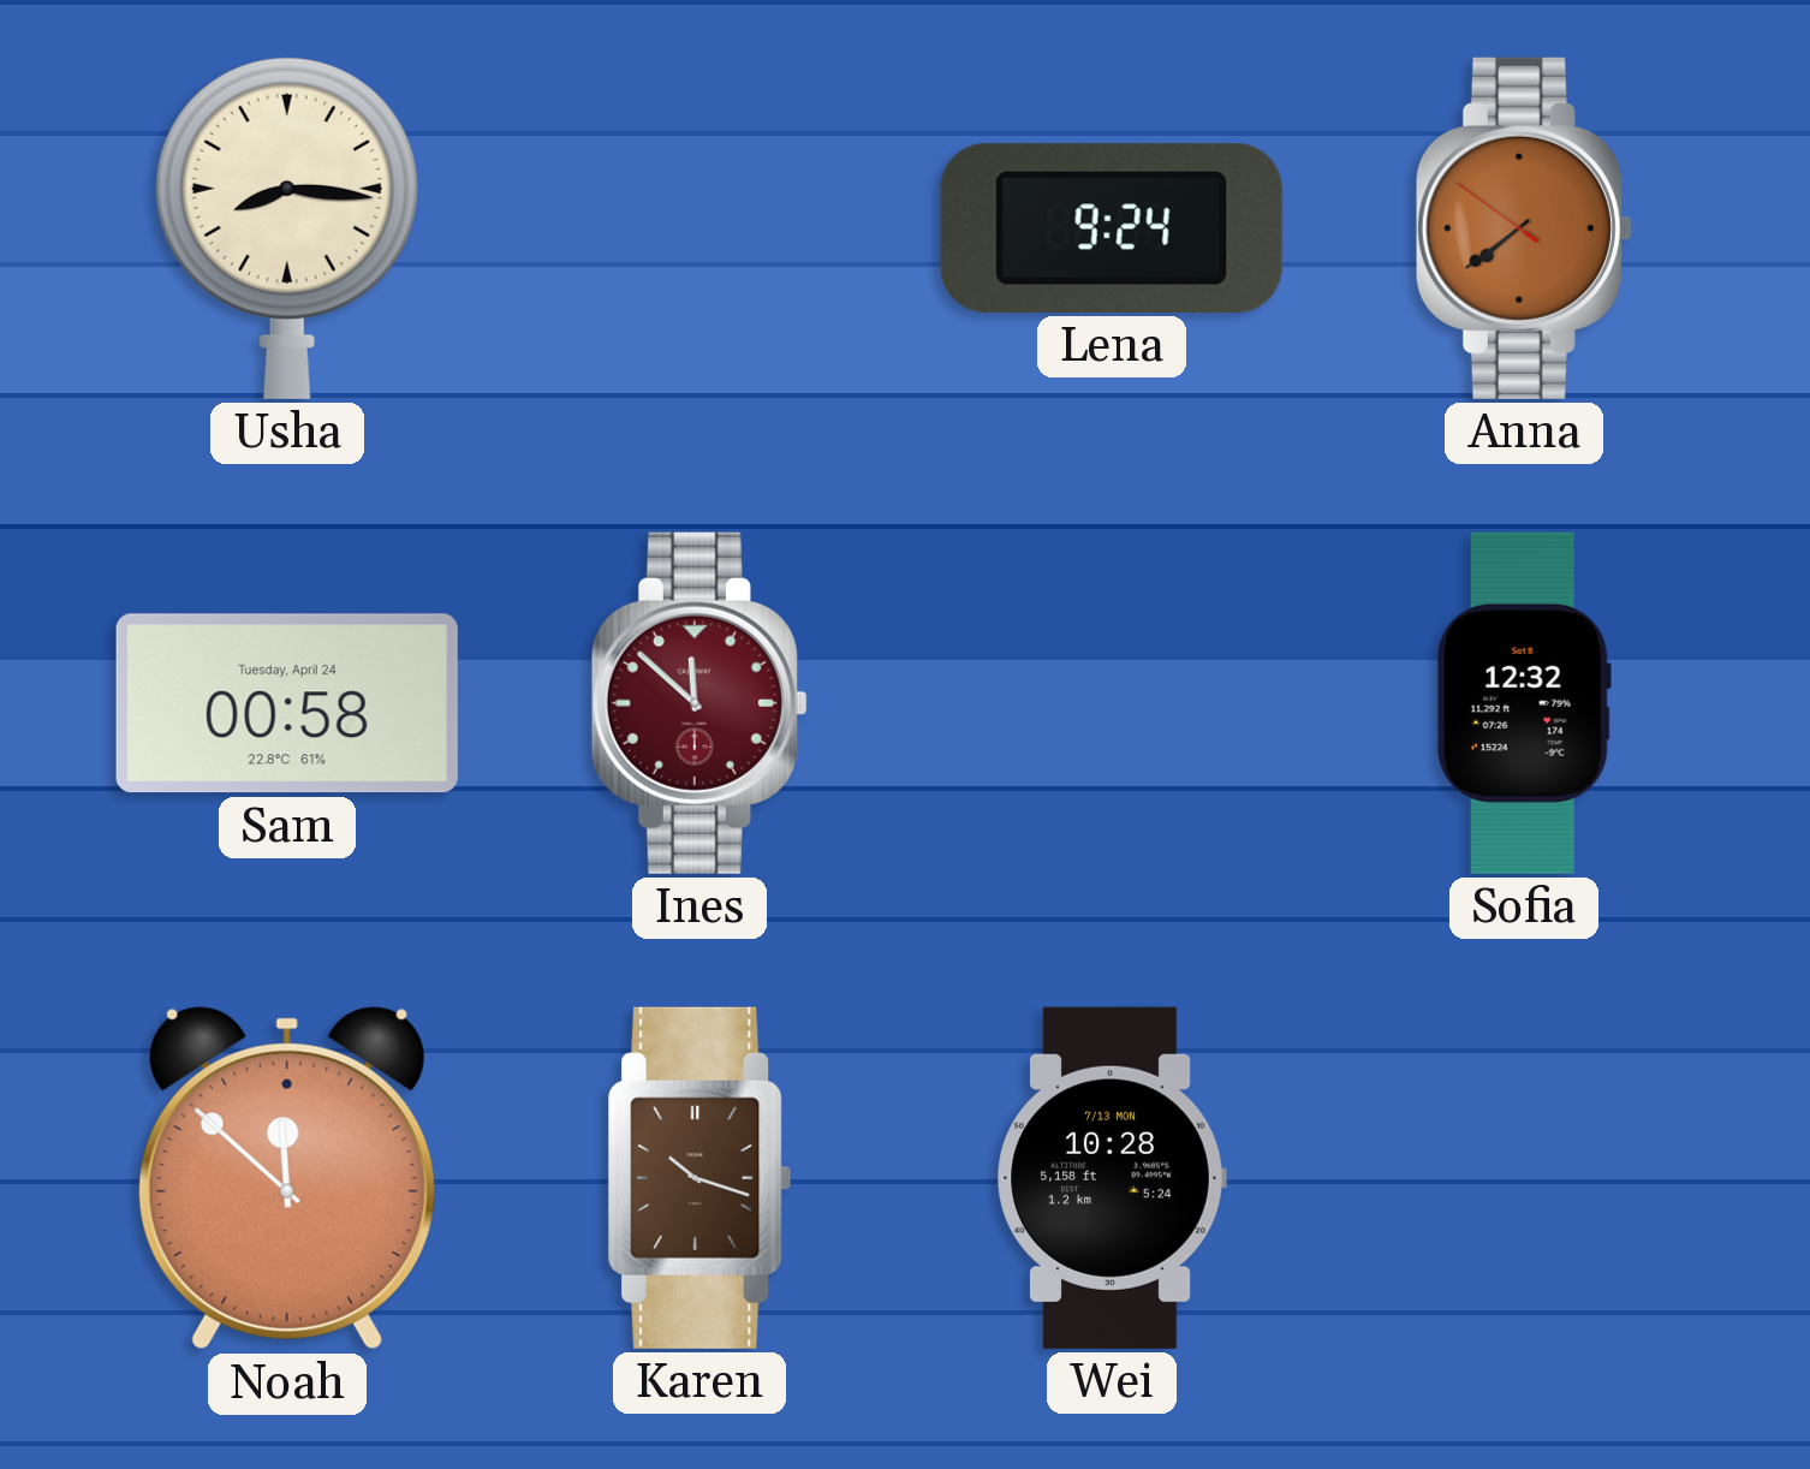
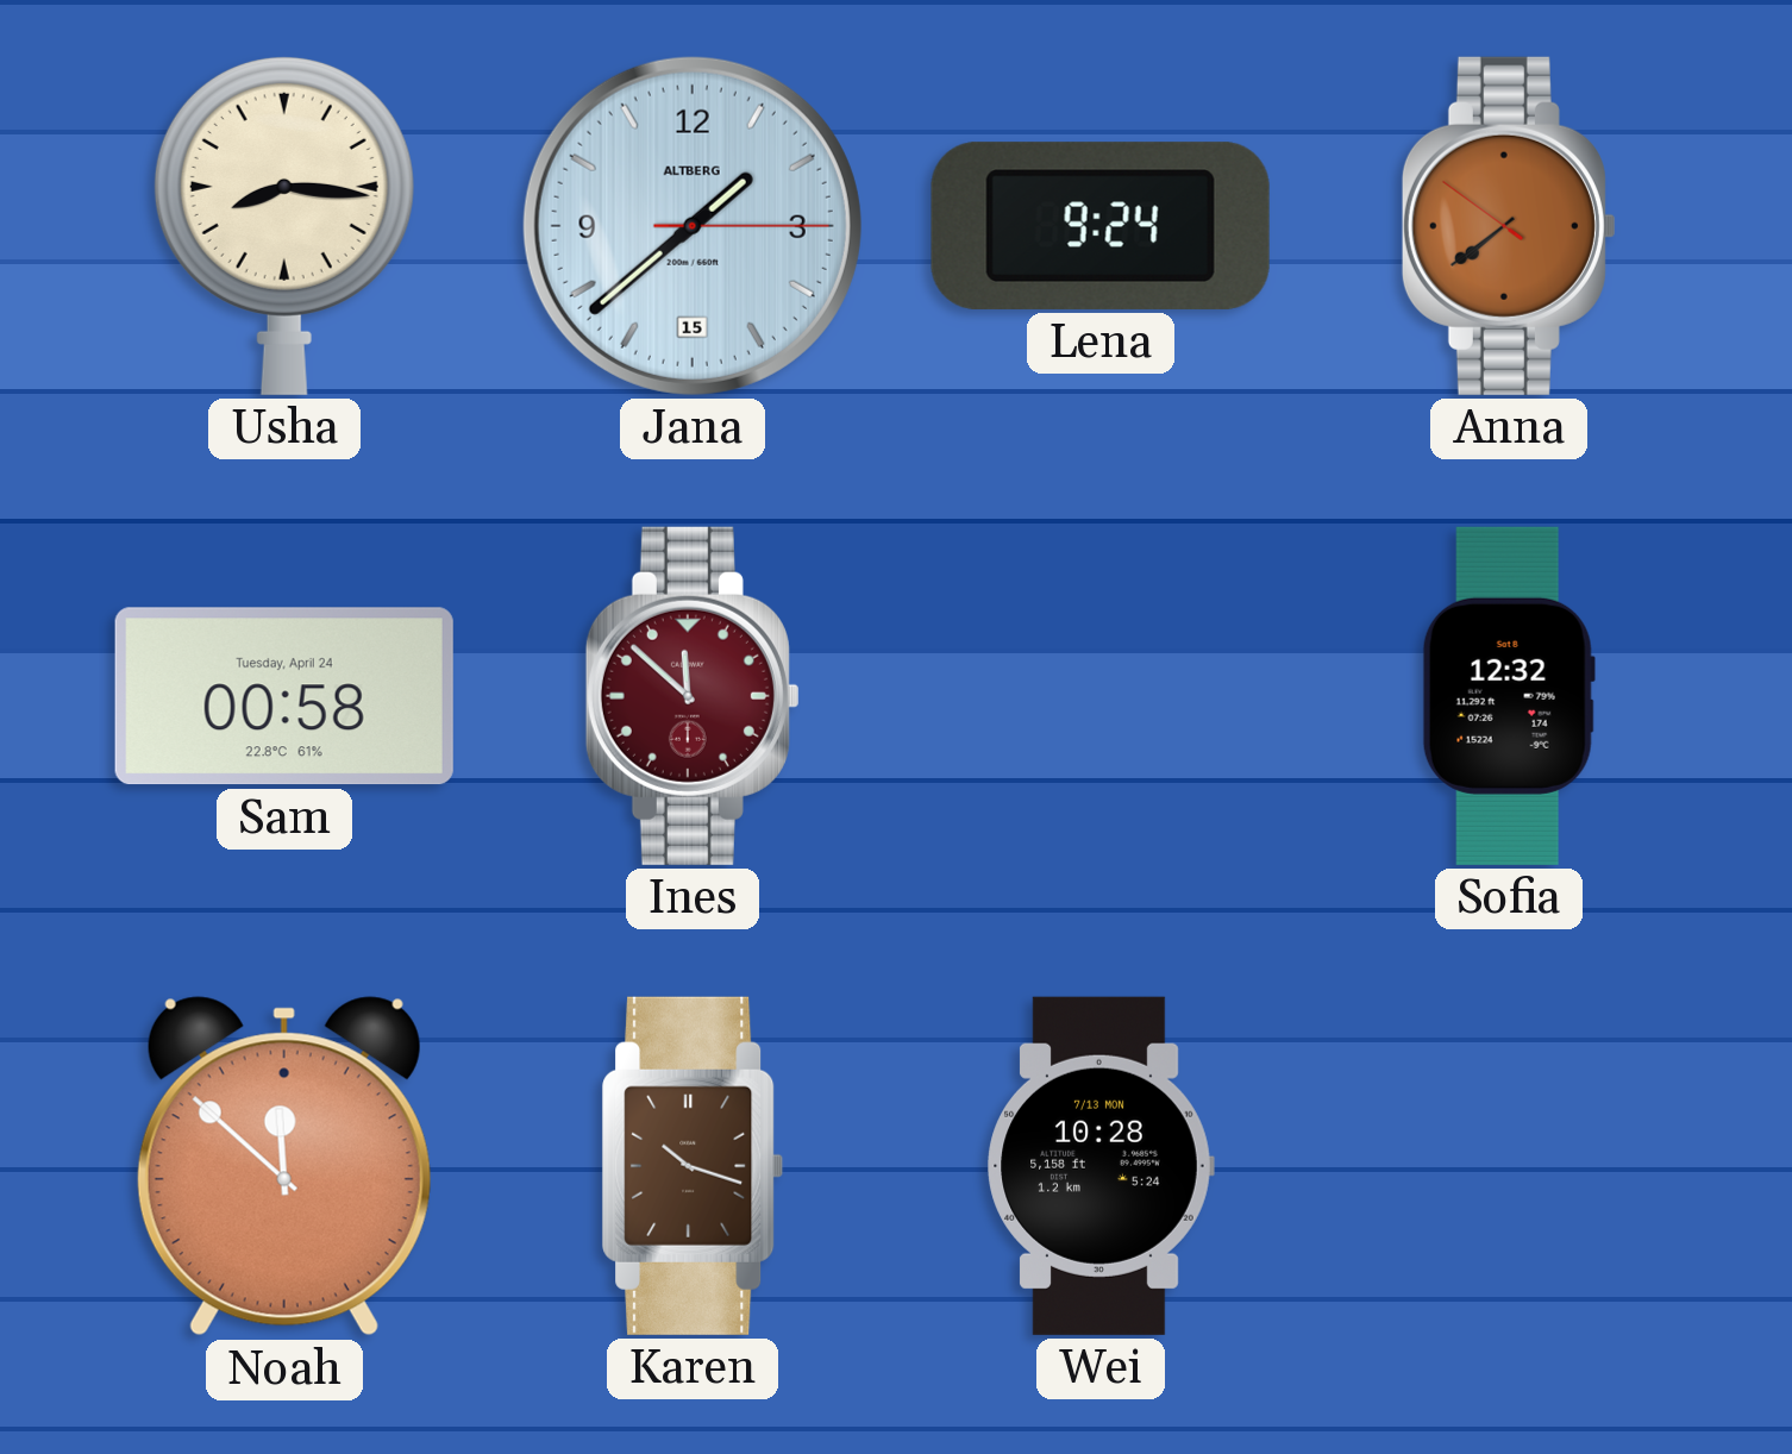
Jana: none -> 1:38 (693, 226)
